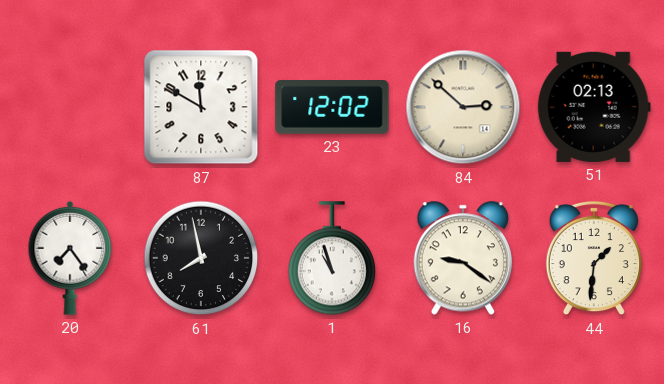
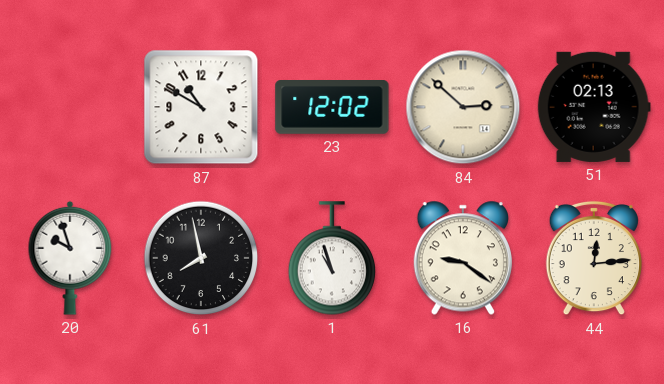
87: 11:50 -> 10:50 (201, 107)
20: 7:24 -> 9:57 (70, 258)
44: 1:31 -> 12:14 (594, 258)
